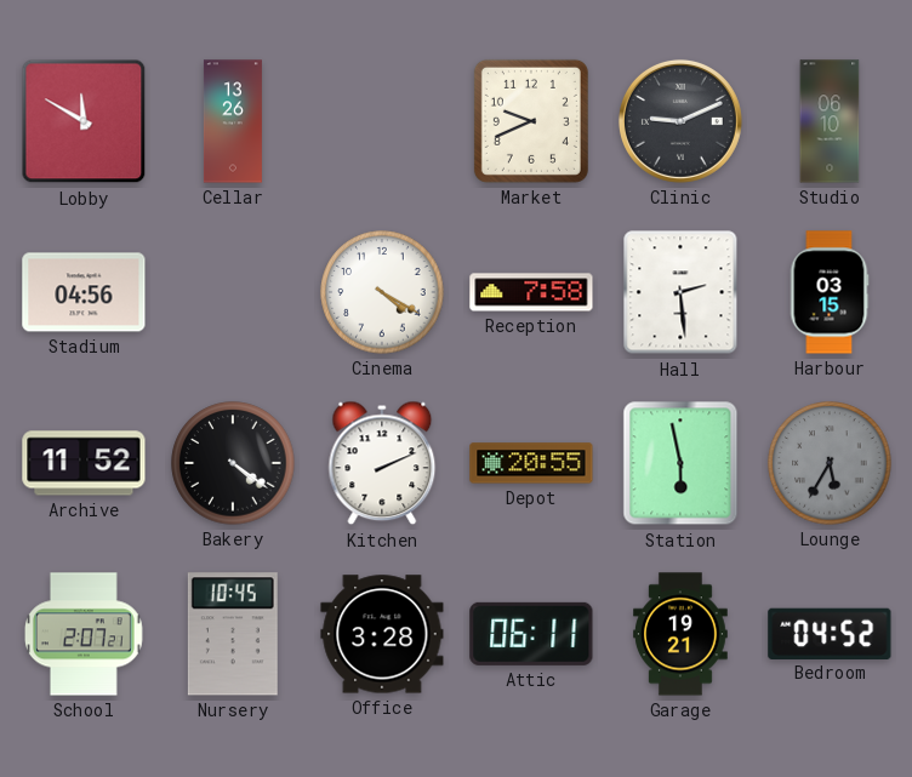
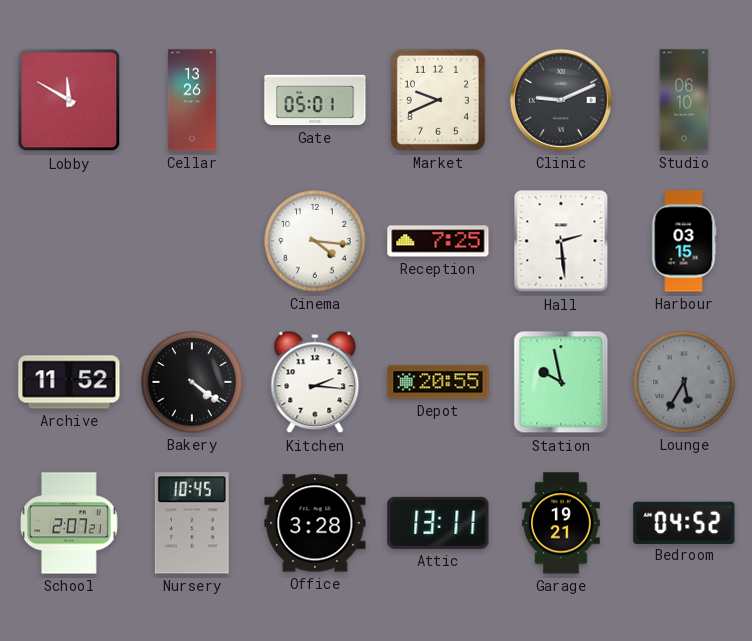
Gate: none -> 05:01 (315, 100)
Stadium: 04:56 -> none (84, 292)
Cinema: 4:20 -> 4:16 (315, 241)
Reception: 7:58 -> 7:25 (438, 241)
Kitchen: 2:11 -> 2:16 (315, 382)
Station: 5:58 -> 9:58 (561, 382)
Attic: 06:11 -> 13:11 (438, 523)
